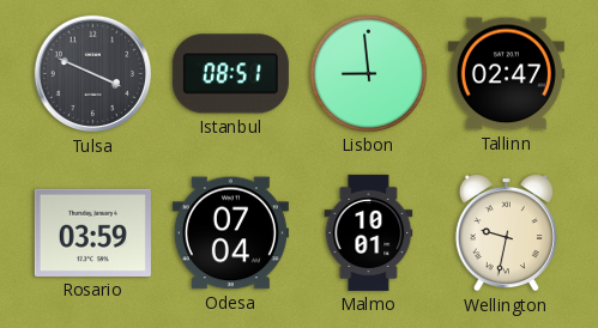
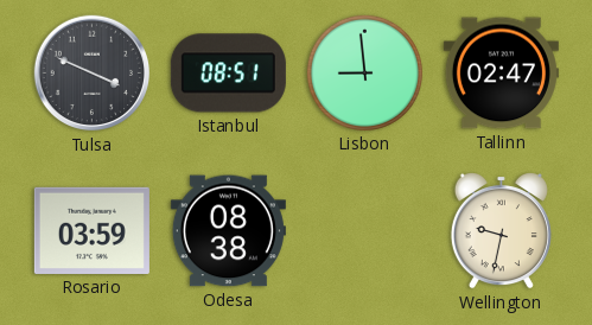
Odesa: 07:04 -> 08:38 (228, 231)
Malmo: 10:01 -> none (369, 232)
